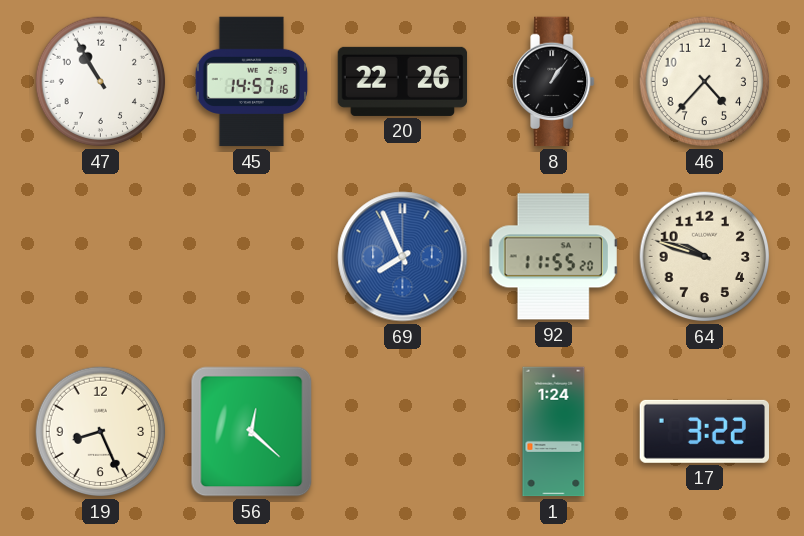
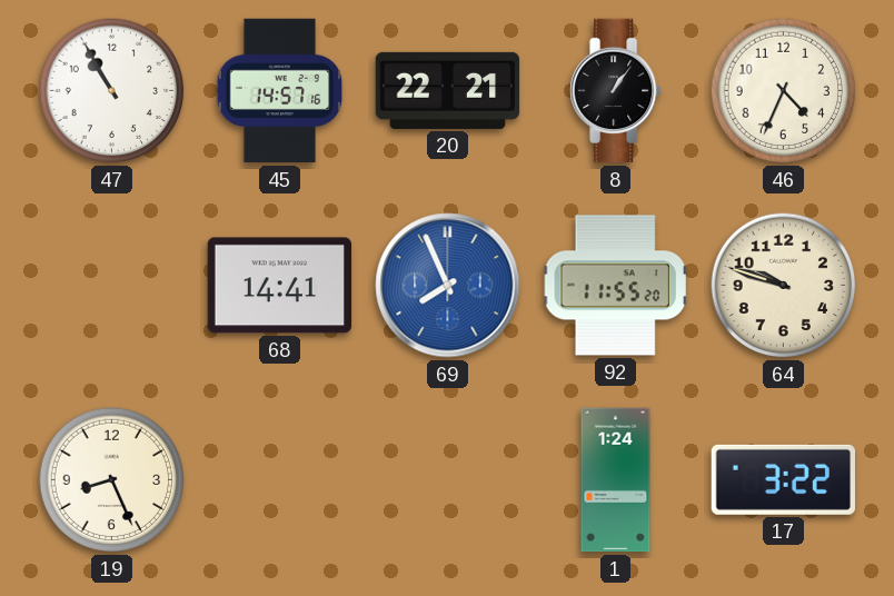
20: 22:26 -> 22:21 (448, 90)
46: 4:37 -> 4:34 (784, 91)
68: none -> 14:41 (280, 286)
56: 12:22 -> none (252, 432)
